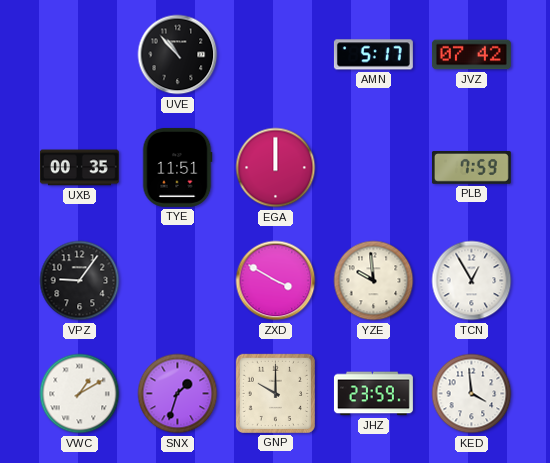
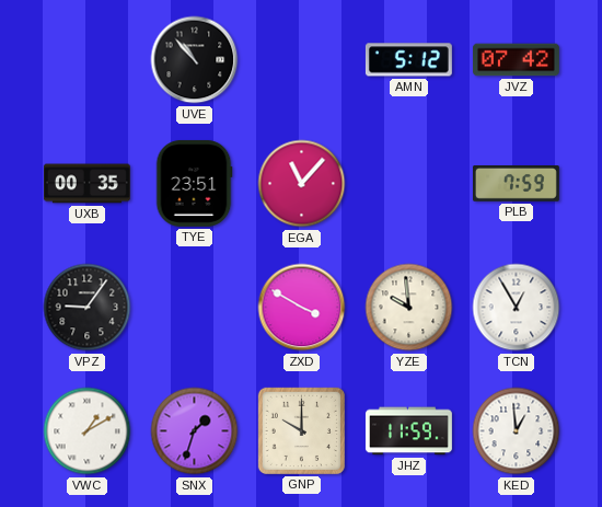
AMN: 5:17 -> 5:12 (408, 60)
TYE: 11:51 -> 23:51 (194, 183)
EGA: 12:00 -> 11:07 (302, 184)
JHZ: 23:59 -> 11:59 (408, 431)
KED: 3:59 -> 12:59 (517, 431)
